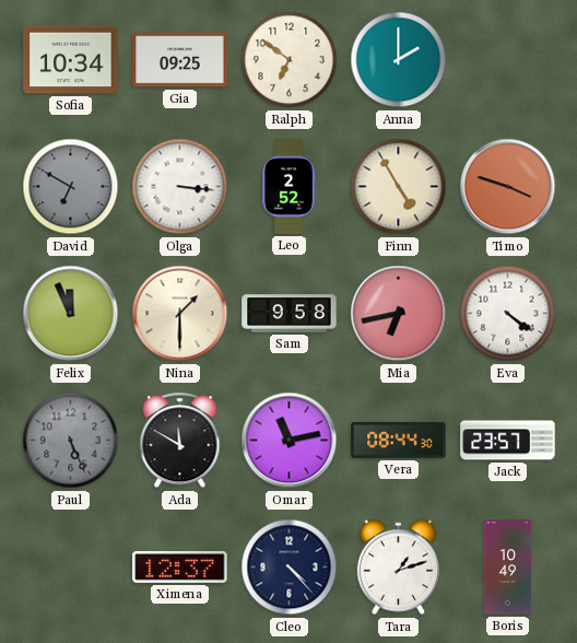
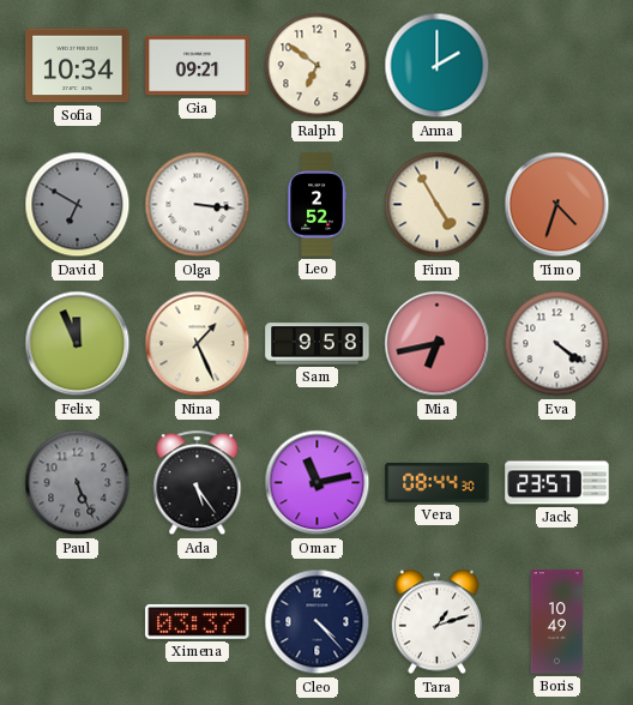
Gia: 09:25 -> 09:21 (198, 66)
Timo: 3:48 -> 4:33 (557, 205)
Nina: 1:30 -> 1:26 (198, 344)
Ada: 11:50 -> 5:24 (198, 483)
Ximena: 12:37 -> 03:37 (198, 621)
